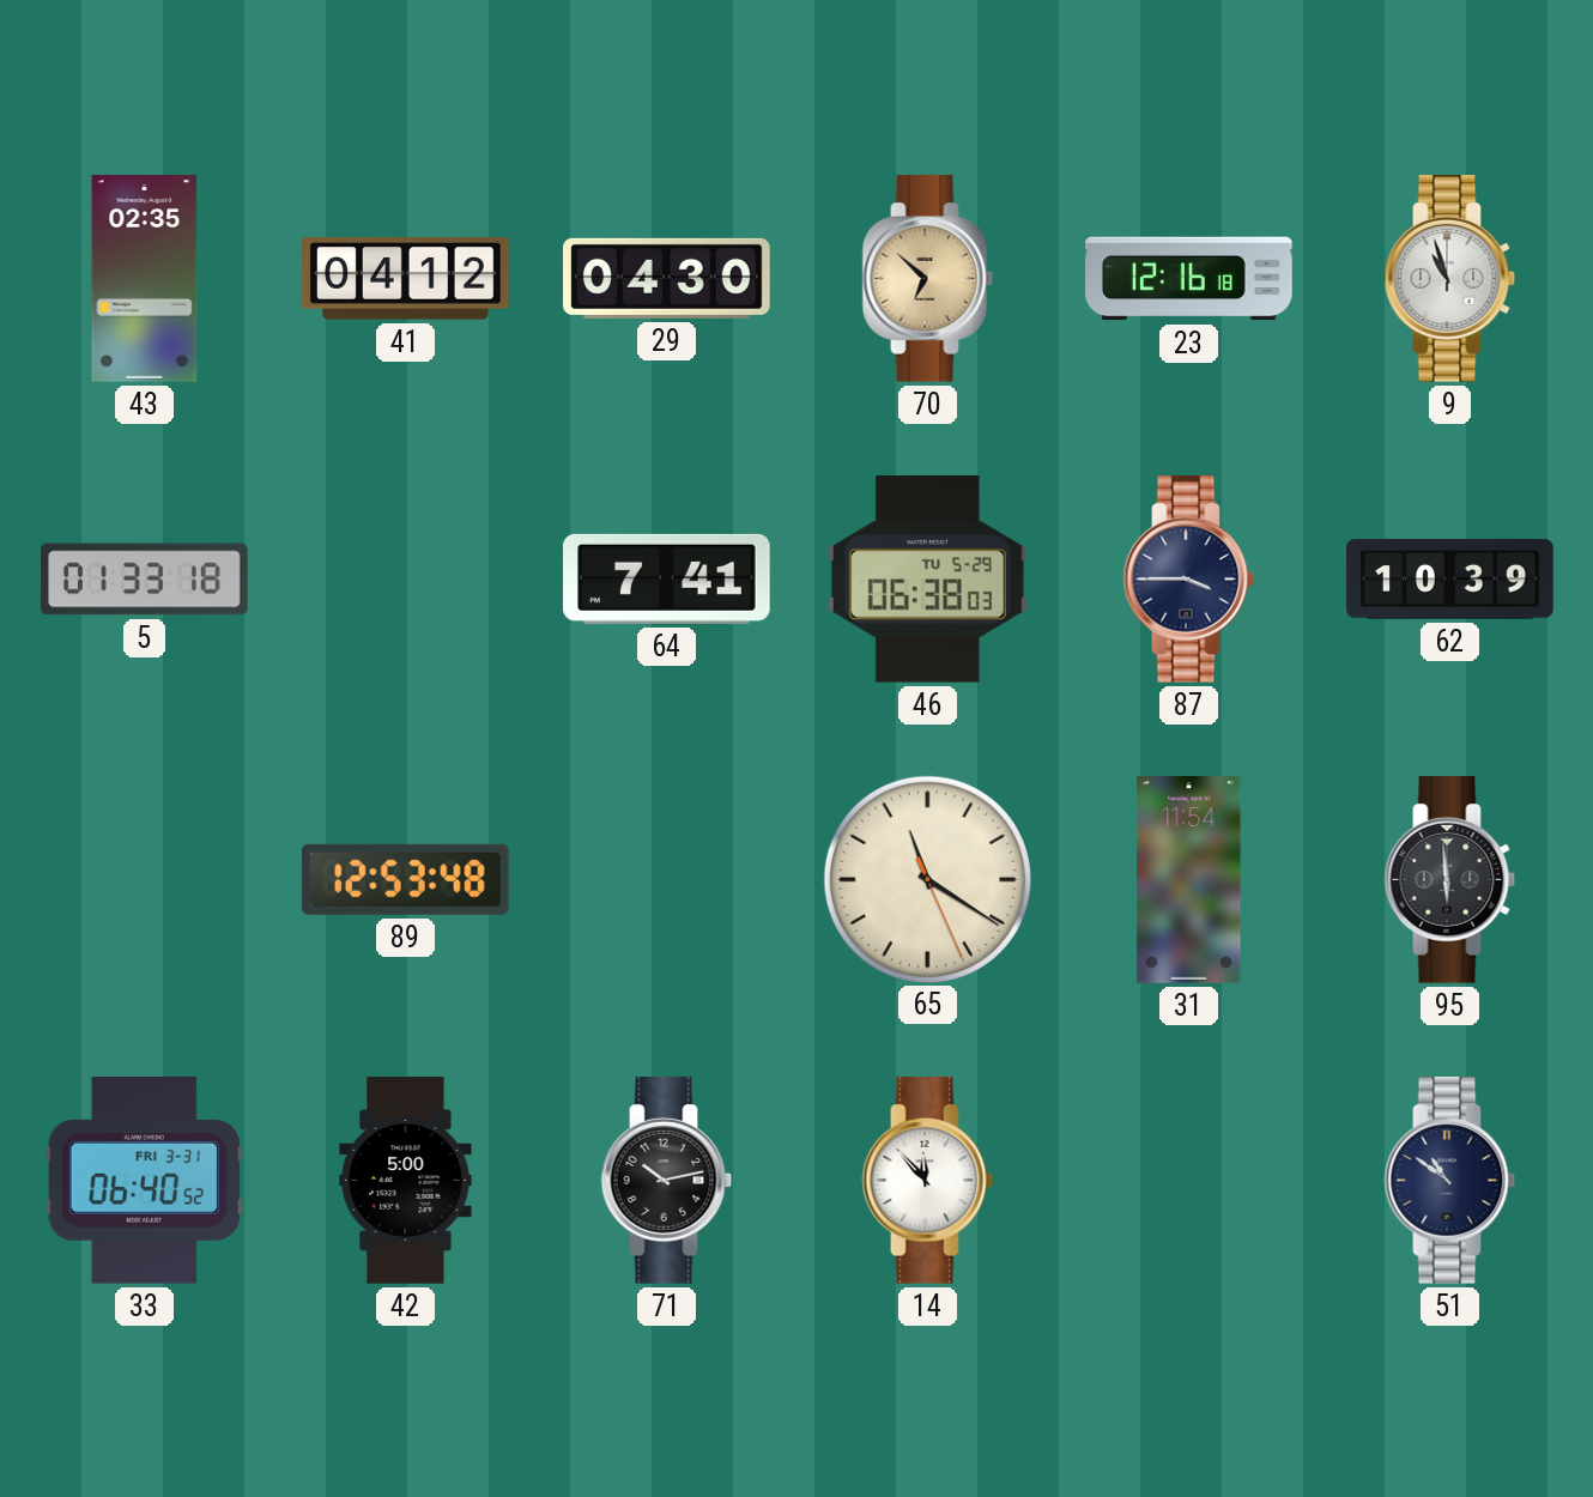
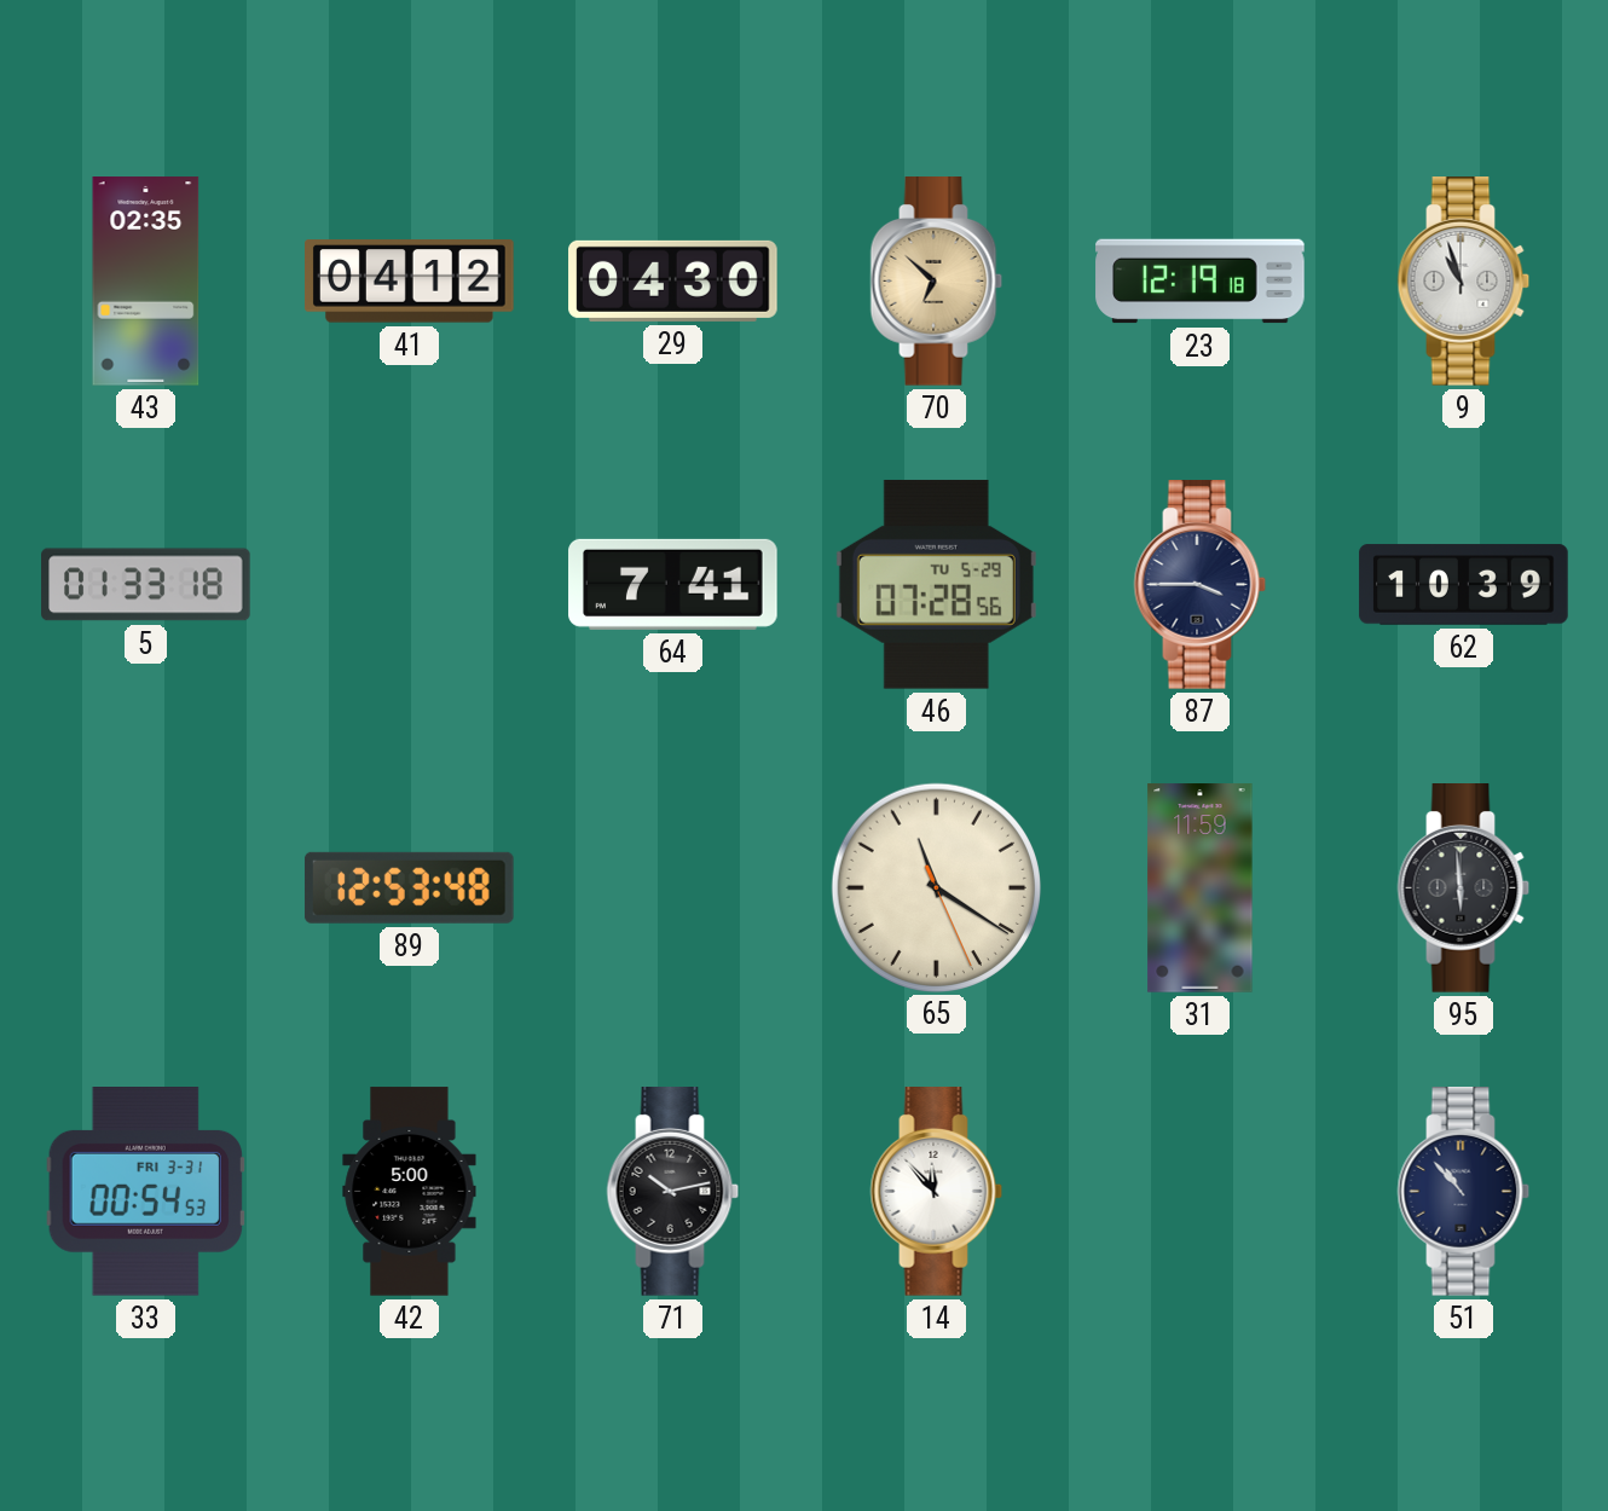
23: 12:16 -> 12:19 (1201, 282)
46: 06:38 -> 07:28 (936, 584)
31: 11:54 -> 11:59 (1201, 888)
33: 06:40 -> 00:54 (145, 1192)
51: 10:51 -> 10:53 (1464, 1192)
